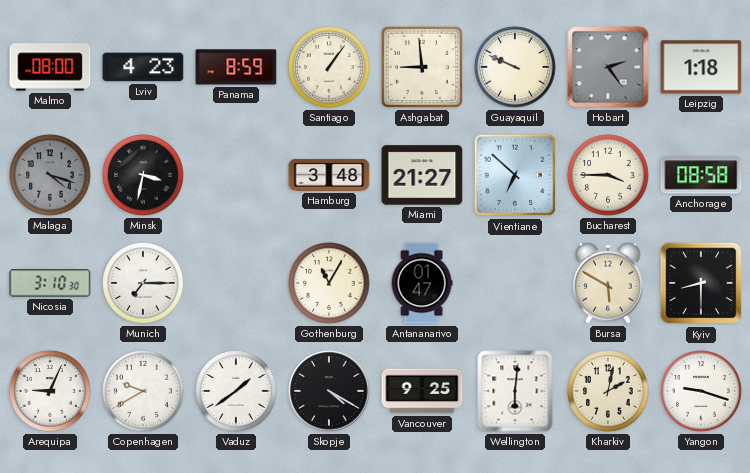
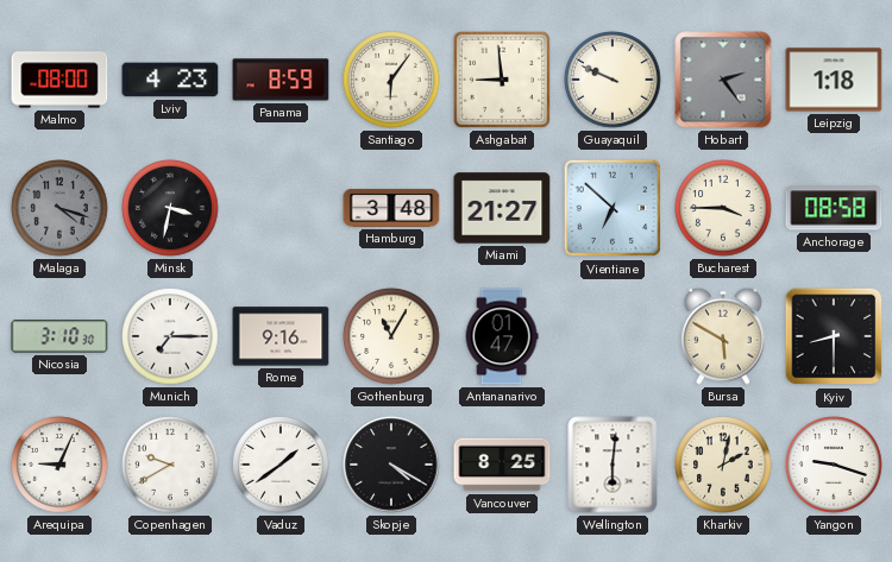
Santiago: 1:06 -> 6:06 (391, 80)
Rome: none -> 9:16 (281, 336)
Vancouver: 9:25 -> 8:25 (502, 465)
